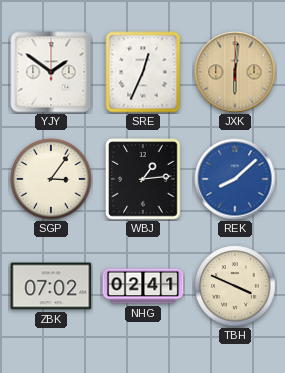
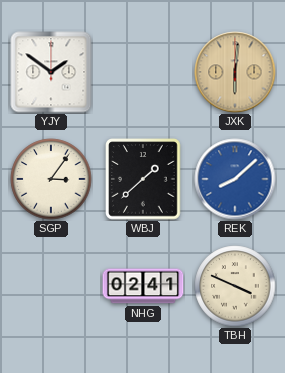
SRE: 12:34 -> none (143, 72)
WBJ: 1:14 -> 1:38 (143, 179)
ZBK: 07:02 -> none (51, 286)
